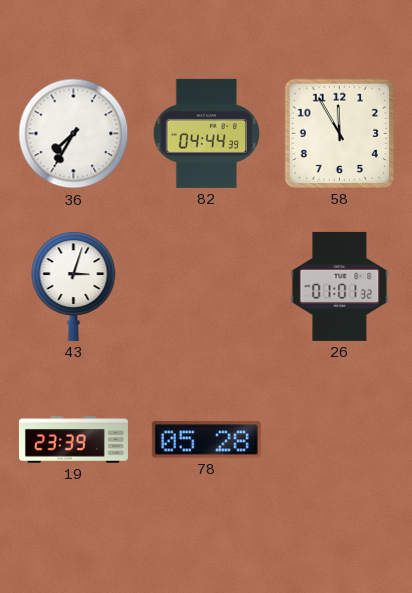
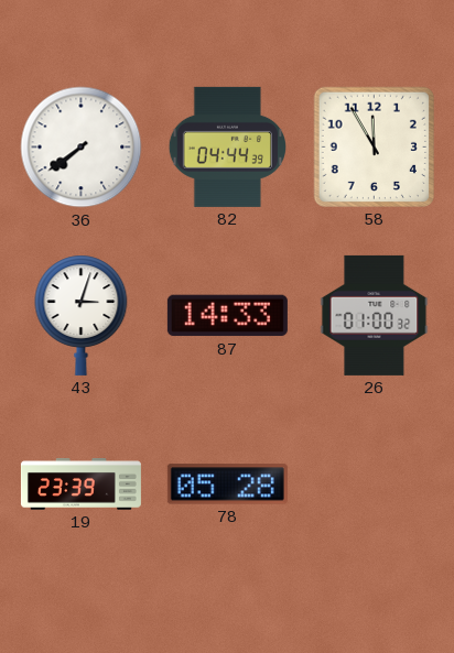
36: 7:35 -> 7:39 (82, 148)
87: none -> 14:33 (227, 316)
26: 01:01 -> 01:00 (375, 315)
